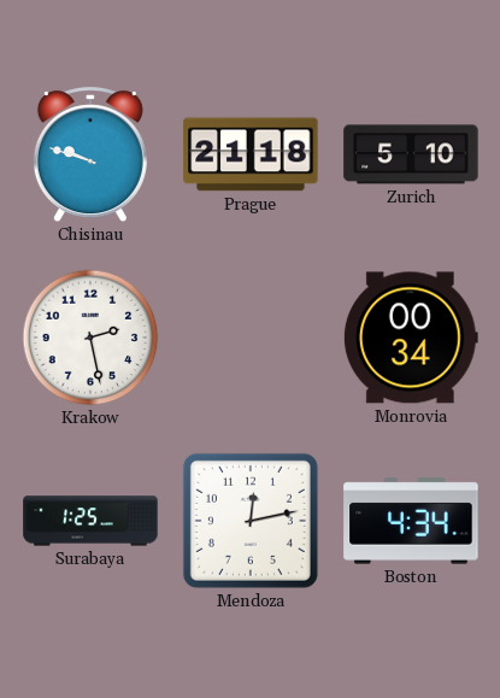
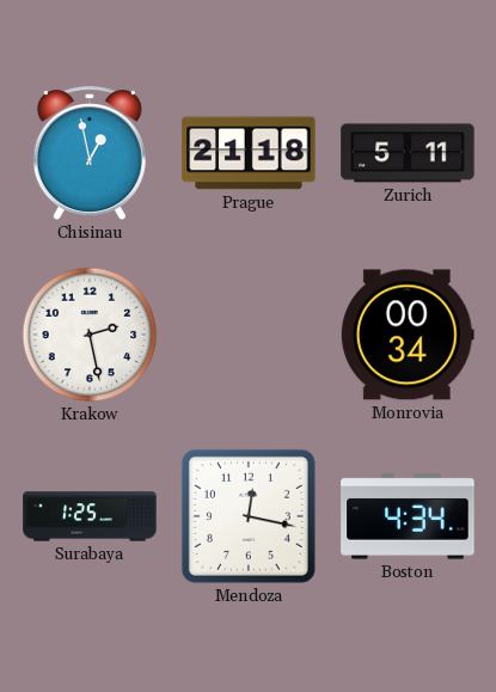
Chisinau: 9:48 -> 12:58 (90, 154)
Zurich: 5:10 -> 5:11 (408, 153)
Mendoza: 12:13 -> 12:17 (249, 516)
